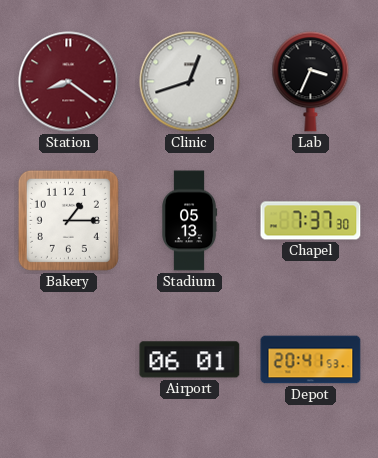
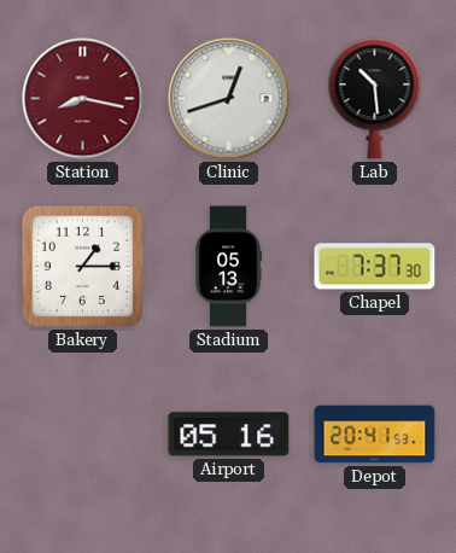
Station: 8:21 -> 8:17 (83, 99)
Lab: 3:34 -> 10:29 (375, 99)
Airport: 06:01 -> 05:16 (229, 435)
